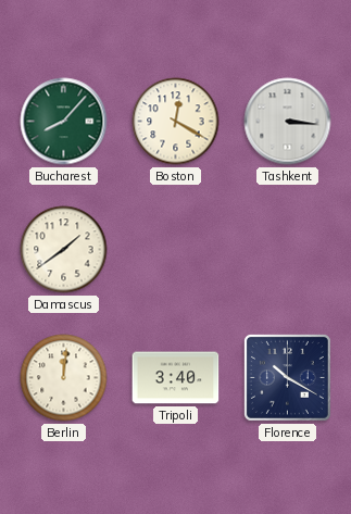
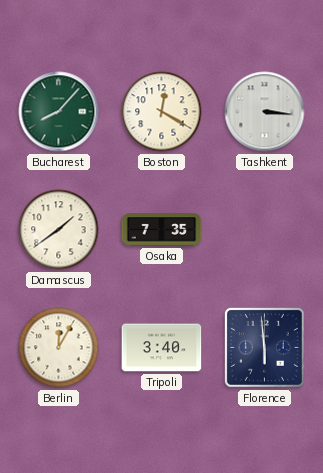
Osaka: none -> 7:35 (162, 230)
Berlin: 12:01 -> 12:05 (59, 348)
Florence: 10:20 -> 5:59 (264, 347)
